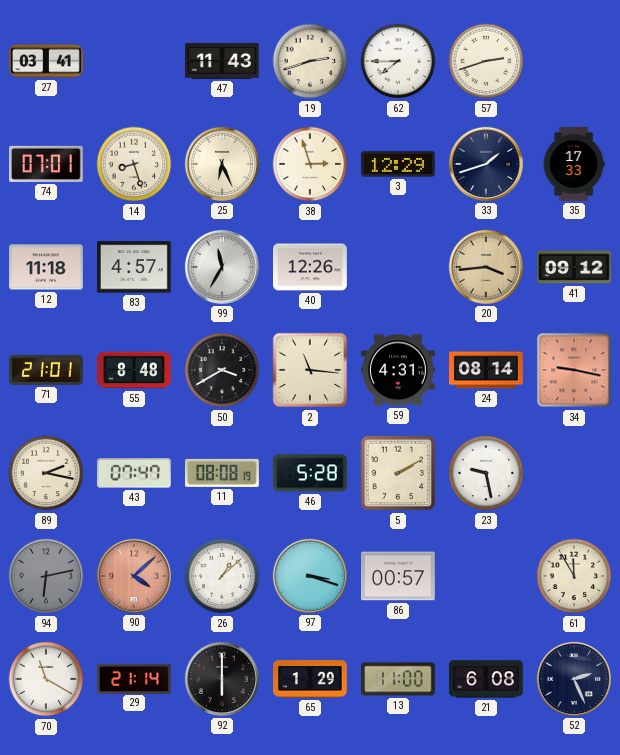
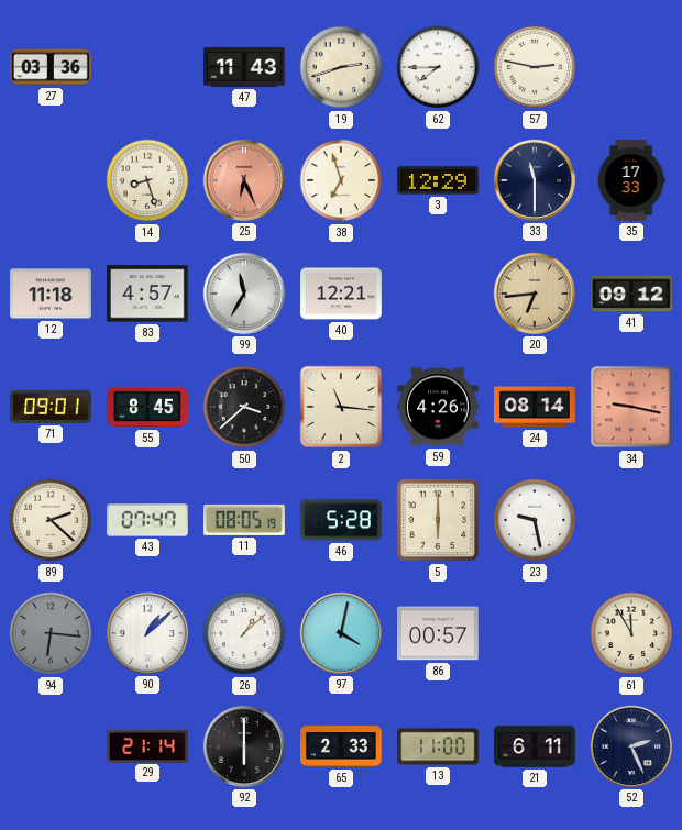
27: 03:41 -> 03:36 (52, 67)
57: 2:42 -> 2:47 (535, 67)
74: 07:01 -> none (47, 164)
25 dial: cream -> salmon (244, 180)
38: 2:57 -> 6:57 (341, 180)
33: 1:42 -> 11:30 (535, 180)
40: 12:26 -> 12:21 (342, 294)
20: 3:44 -> 6:44 (535, 294)
71: 21:01 -> 09:01 (52, 407)
55: 8:48 -> 8:45 (148, 407)
50: 3:40 -> 3:38 (244, 407)
59: 4:31 -> 4:26 (439, 407)
89: 2:17 -> 2:22 (51, 520)
11: 08:08 -> 08:05 (245, 520)
5: 2:10 -> 6:00 (438, 520)
94: 6:13 -> 6:16 (51, 633)
90: 4:08 -> 1:08 (147, 633)
90 dial: salmon -> white (147, 633)
97: 3:18 -> 4:02 (341, 633)
70: 11:20 -> none (46, 679)
65: 1:29 -> 2:33 (342, 746)
21: 6:08 -> 6:11 (536, 746)
